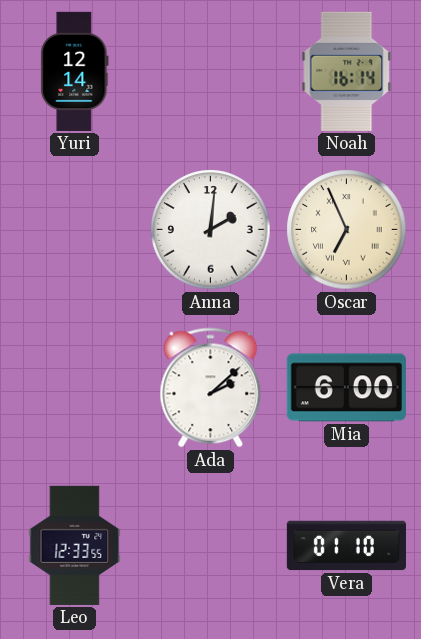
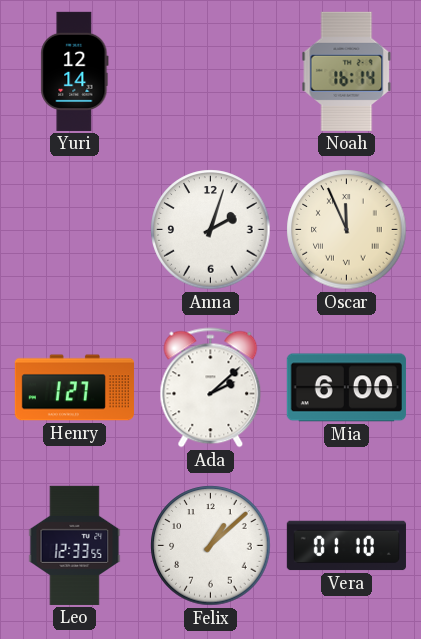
Anna: 2:01 -> 2:03 (211, 230)
Oscar: 6:56 -> 11:56 (347, 230)
Henry: none -> 1:27 (74, 388)
Felix: none -> 1:08 (211, 546)
